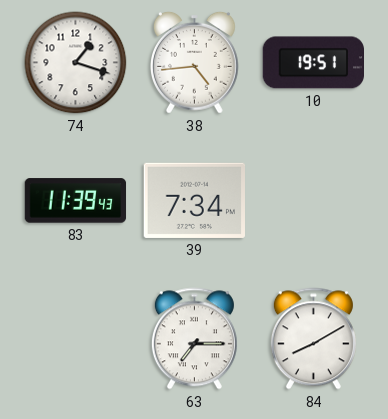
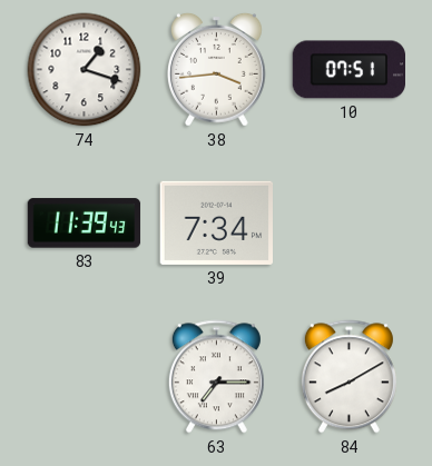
38: 4:44 -> 3:44 (217, 70)
10: 19:51 -> 07:51 (348, 70)
